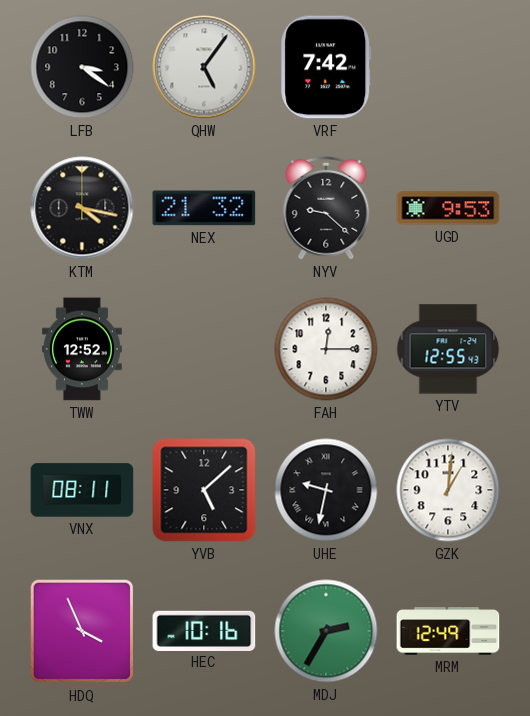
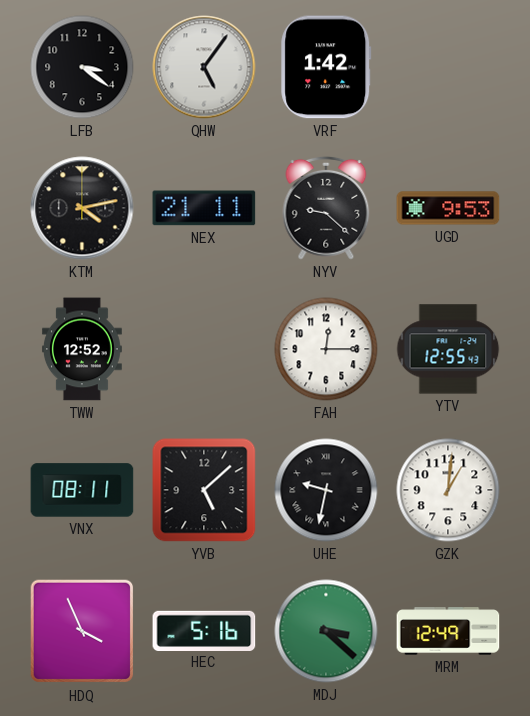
VRF: 7:42 -> 1:42 (326, 67)
KTM: 4:17 -> 4:13 (82, 208)
NEX: 21:32 -> 21:11 (204, 208)
HEC: 10:16 -> 5:16 (204, 630)
MDJ: 2:35 -> 3:22 (326, 631)
